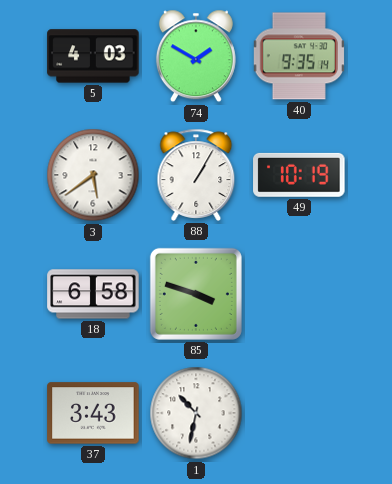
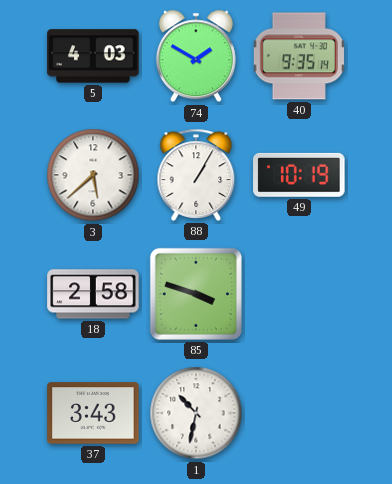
3: 5:39 -> 5:38 (93, 175)
18: 6:58 -> 2:58 (93, 294)
